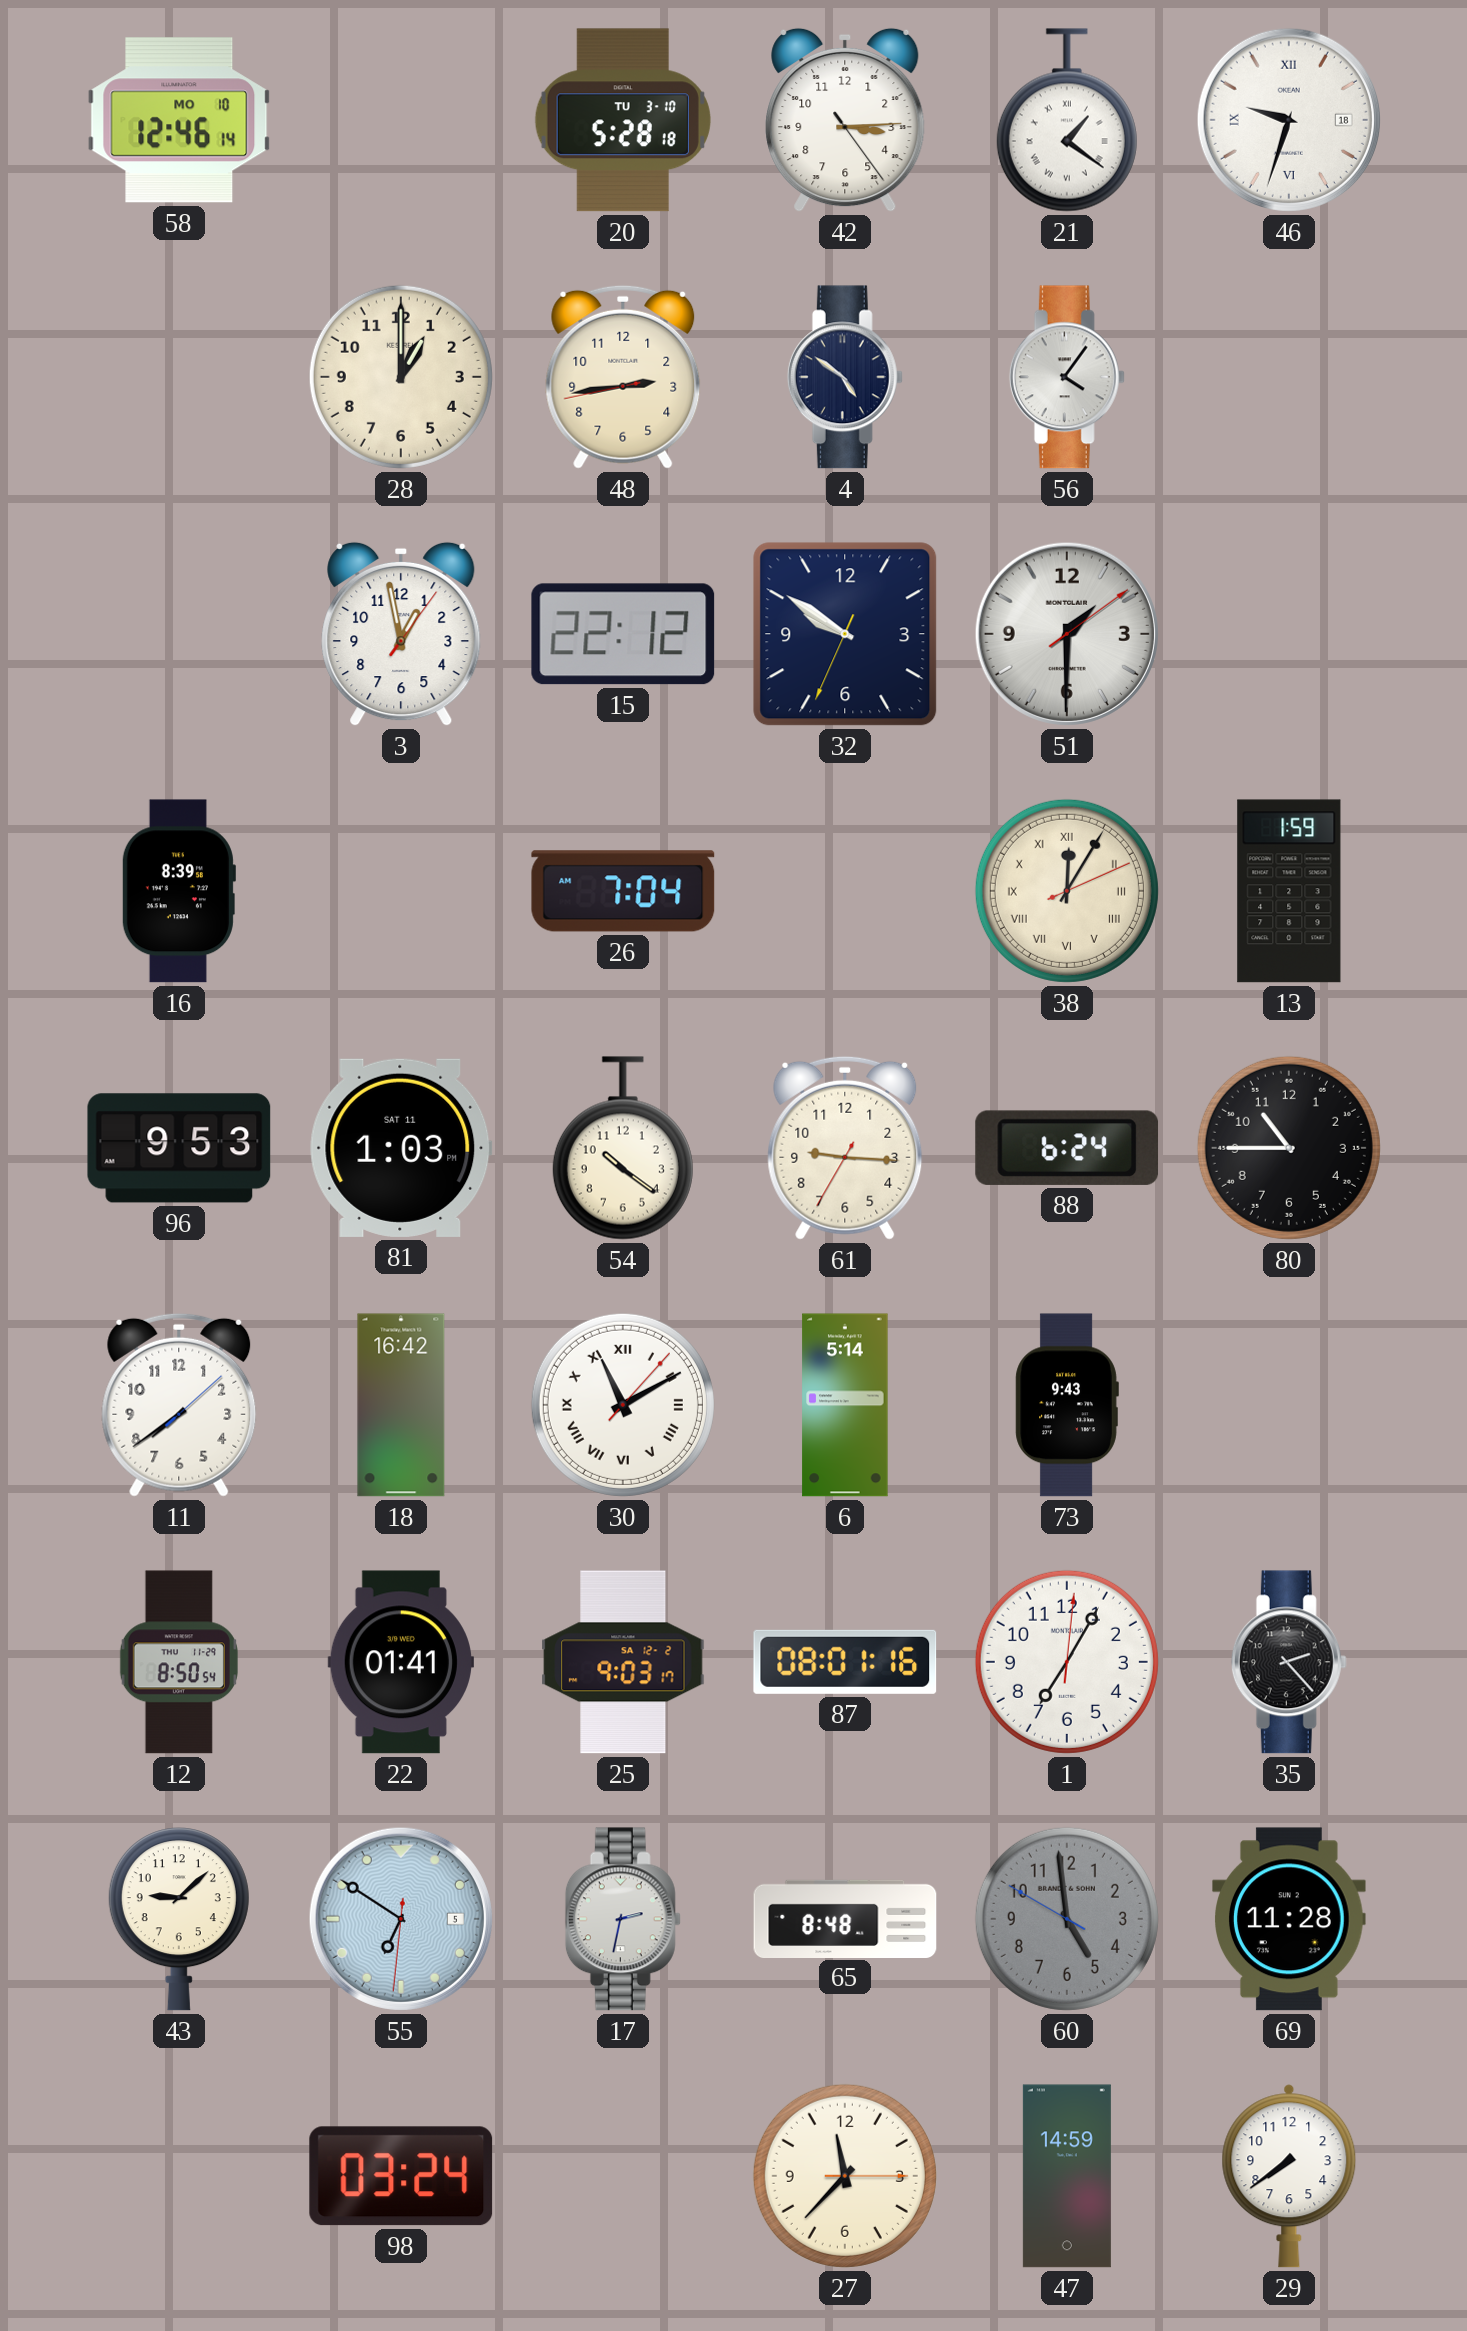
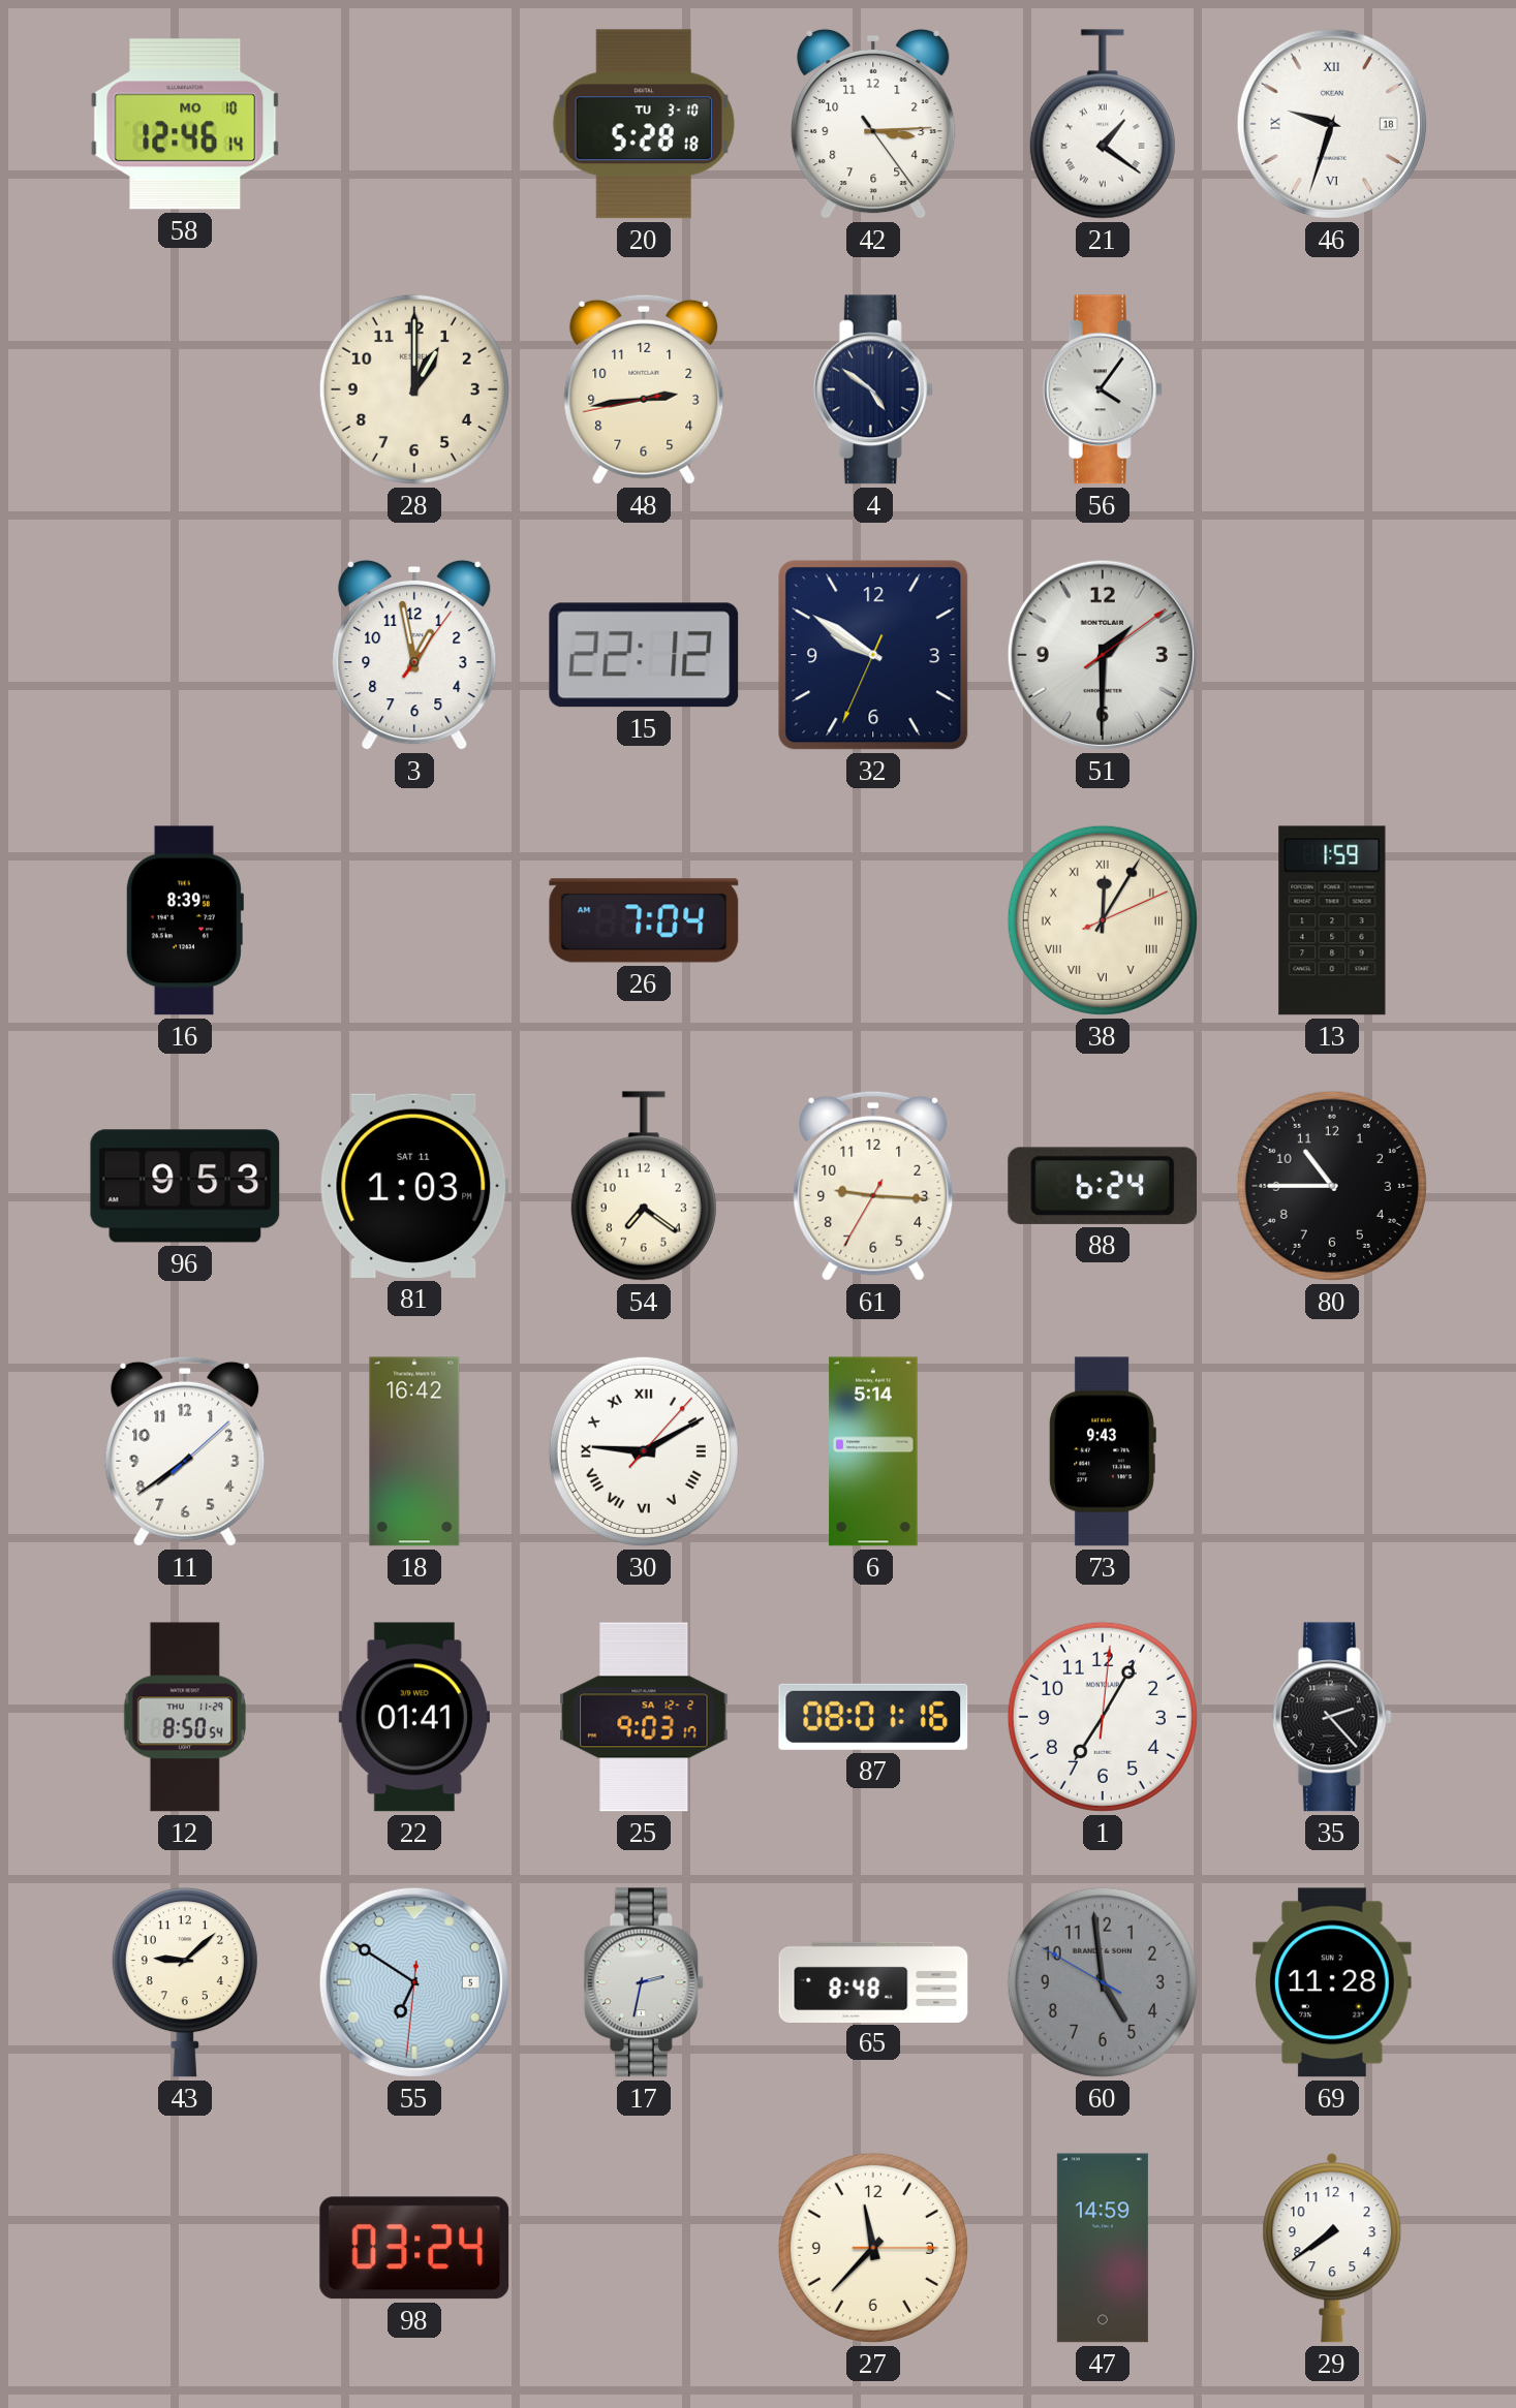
54: 10:21 -> 7:21 (644, 1186)
30: 11:10 -> 9:10 (644, 1451)
